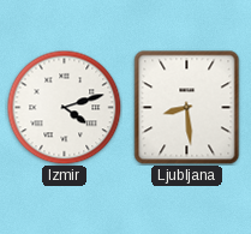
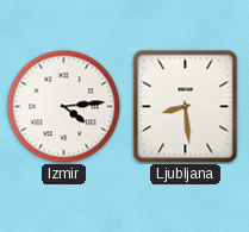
Izmir: 4:12 -> 4:14 (63, 106)
